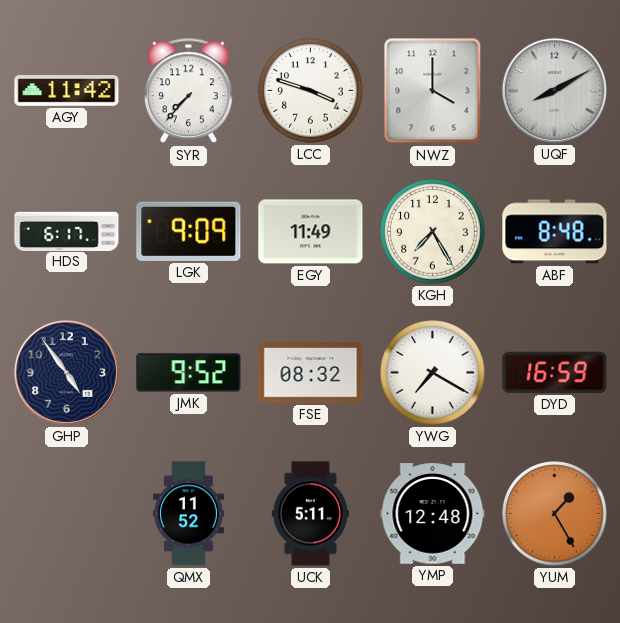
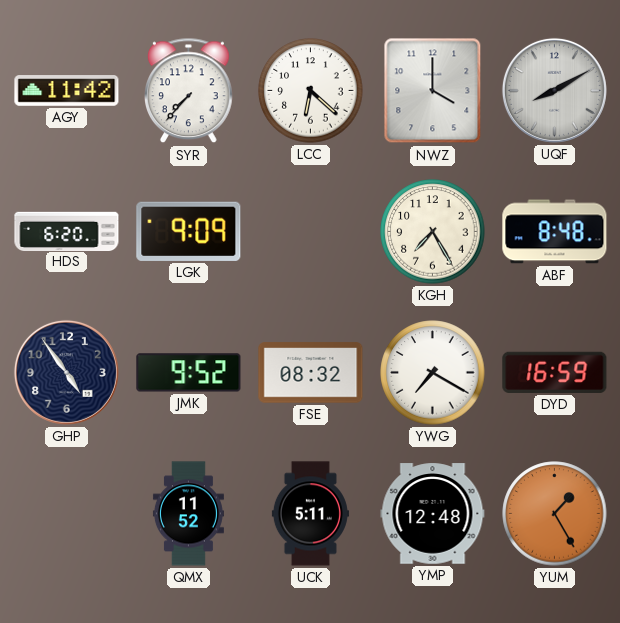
LCC: 3:48 -> 6:22 (311, 91)
HDS: 6:17 -> 6:20 (67, 231)
EGY: 11:49 -> none (311, 232)
